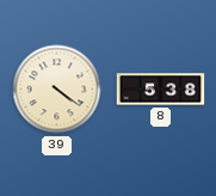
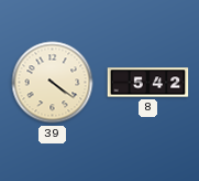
8: 5:38 -> 5:42 (148, 83)
